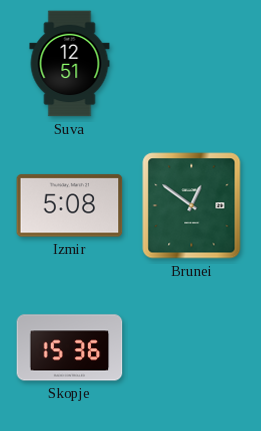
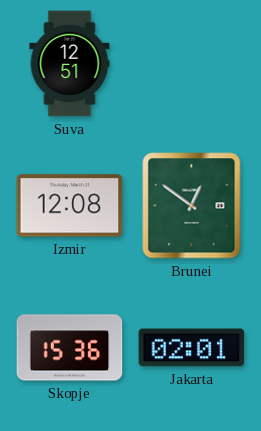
Izmir: 5:08 -> 12:08 (70, 206)
Jakarta: none -> 02:01 (192, 348)
